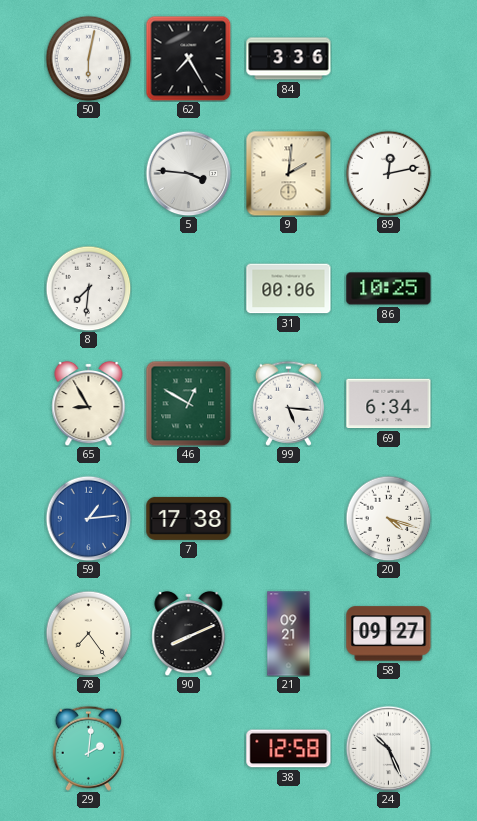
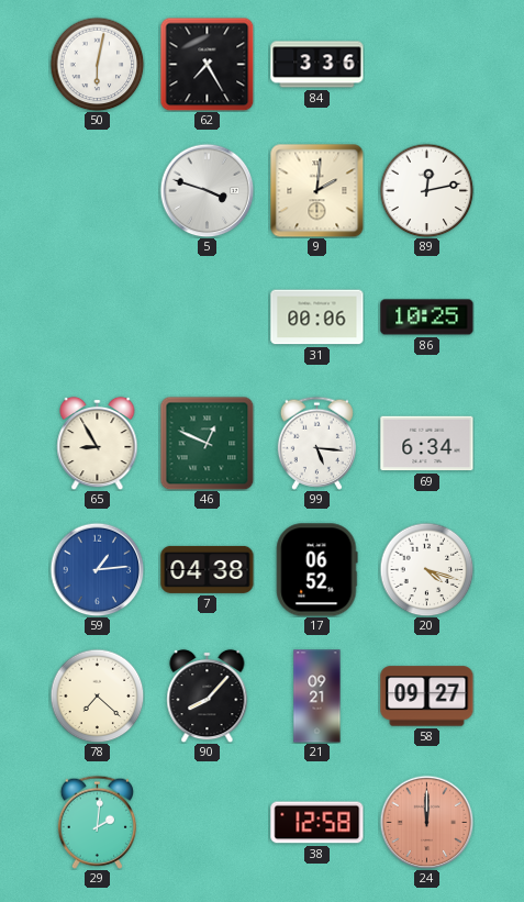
5: 3:46 -> 3:48 (207, 190)
8: 7:31 -> none (88, 288)
46: 12:50 -> 12:49 (207, 443)
7: 17:38 -> 04:38 (208, 569)
17: none -> 06:52 (317, 570)
78: 7:24 -> 7:22 (97, 695)
90: 8:11 -> 8:07 (208, 695)
24: 10:26 -> 12:00 (426, 822)
24 dial: white -> salmon (426, 822)
